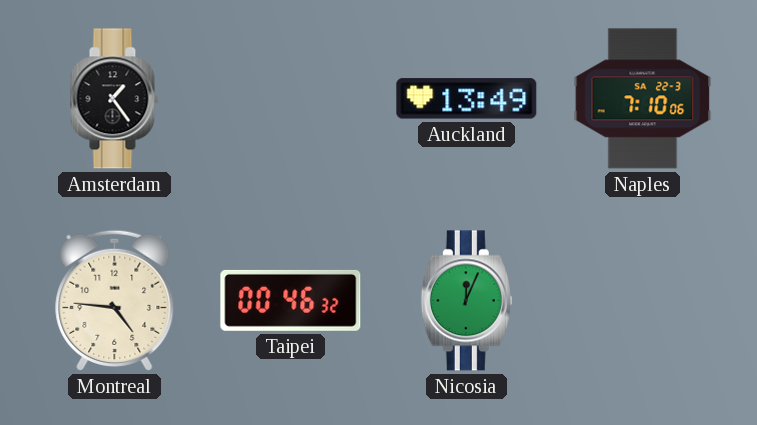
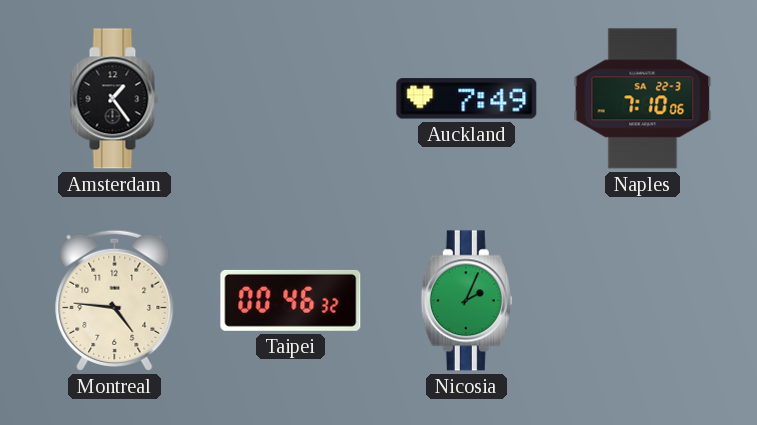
Auckland: 13:49 -> 7:49 (467, 99)
Nicosia: 12:04 -> 2:04 (466, 301)
